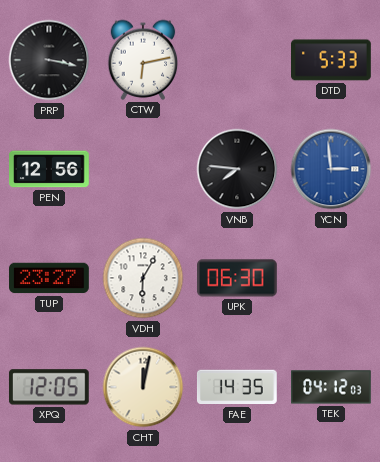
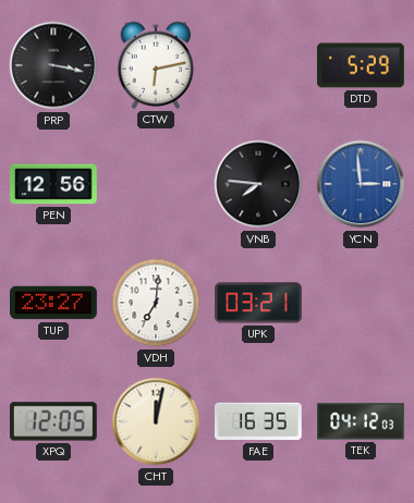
DTD: 5:33 -> 5:29 (362, 65)
VDH: 6:05 -> 7:01 (156, 303)
UPK: 06:30 -> 03:21 (259, 303)
FAE: 14:35 -> 16:35 (258, 421)
